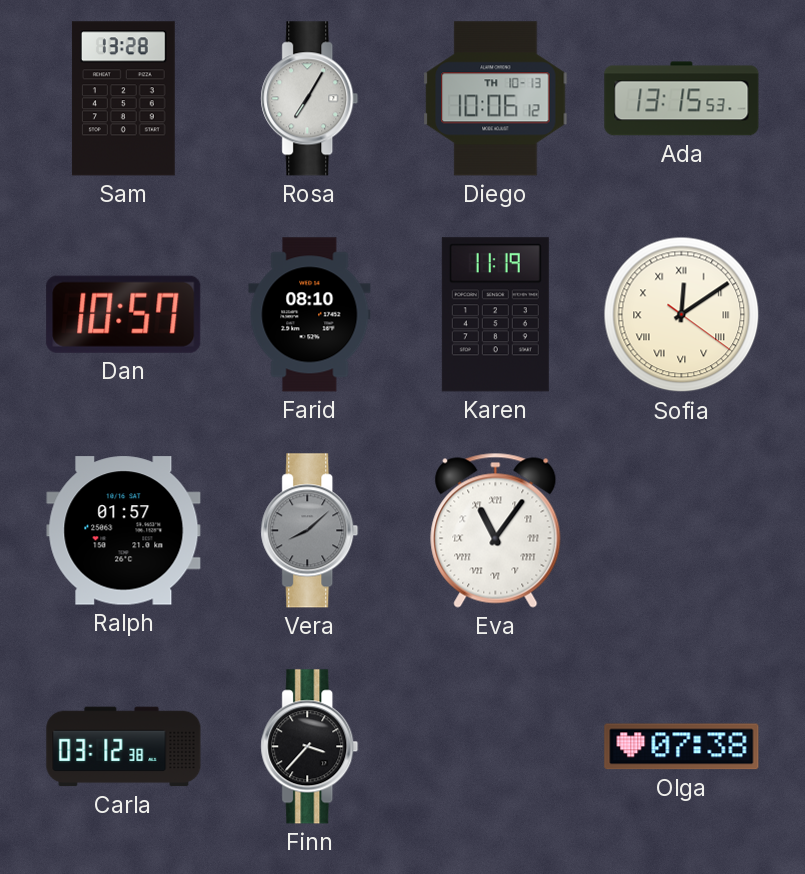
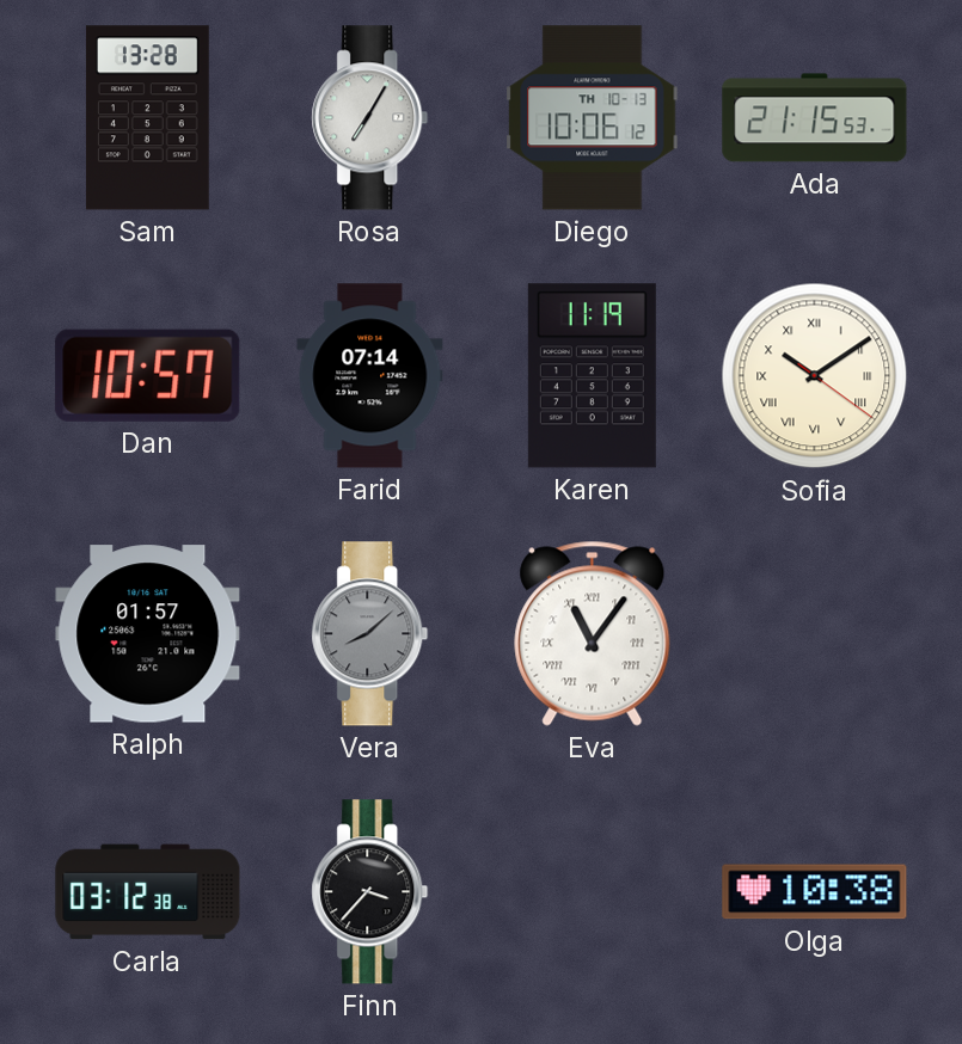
Ada: 13:15 -> 21:15 (815, 118)
Farid: 08:10 -> 07:14 (370, 376)
Sofia: 12:09 -> 10:09 (815, 376)
Olga: 07:38 -> 10:38 (815, 892)
